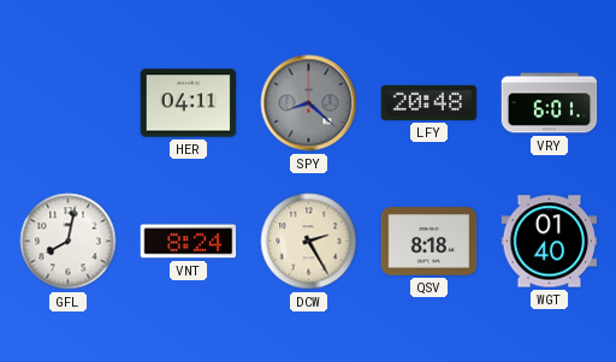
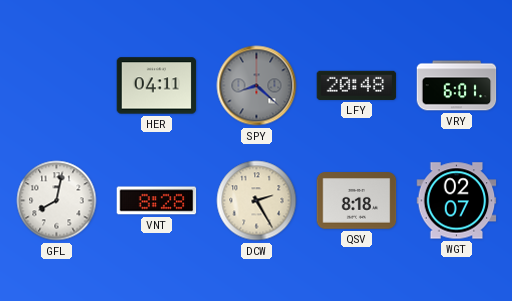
VNT: 8:24 -> 8:28 (157, 201)
WGT: 01:40 -> 02:07 (457, 201)
